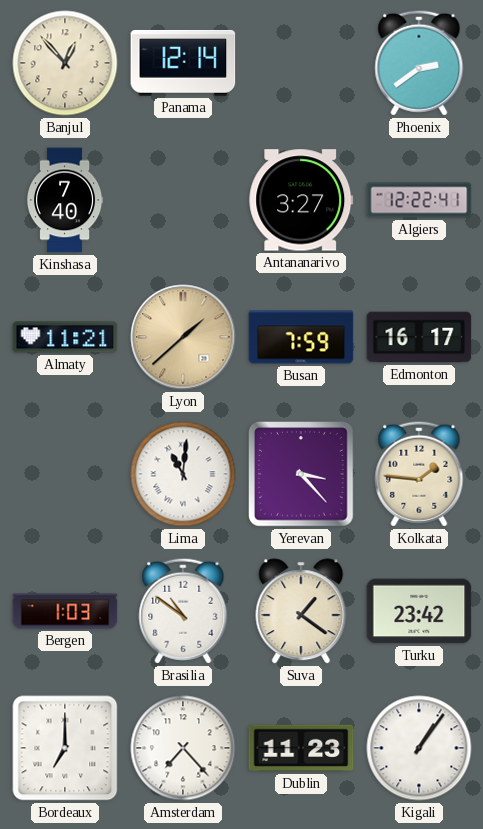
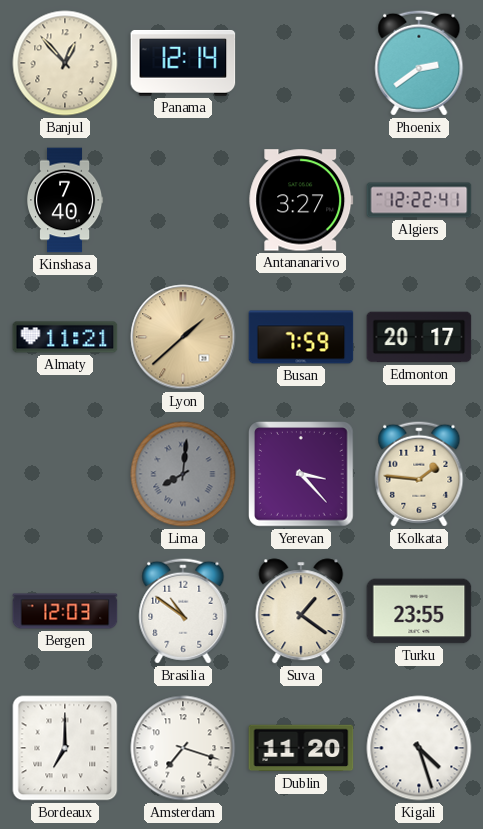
Edmonton: 16:17 -> 20:17 (419, 337)
Lima: 11:01 -> 8:01 (183, 474)
Lima dial: white -> grey (183, 474)
Bergen: 1:03 -> 12:03 (65, 611)
Turku: 23:42 -> 23:55 (419, 611)
Amsterdam: 7:23 -> 7:18 (183, 748)
Dublin: 11:23 -> 11:20 (301, 748)
Kigali: 1:06 -> 4:27 (419, 748)
